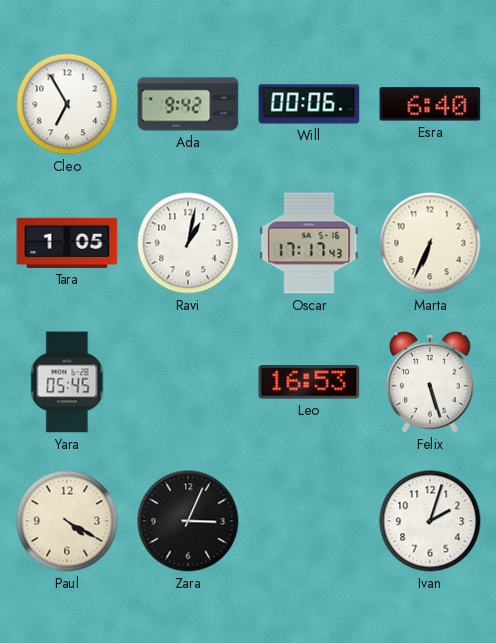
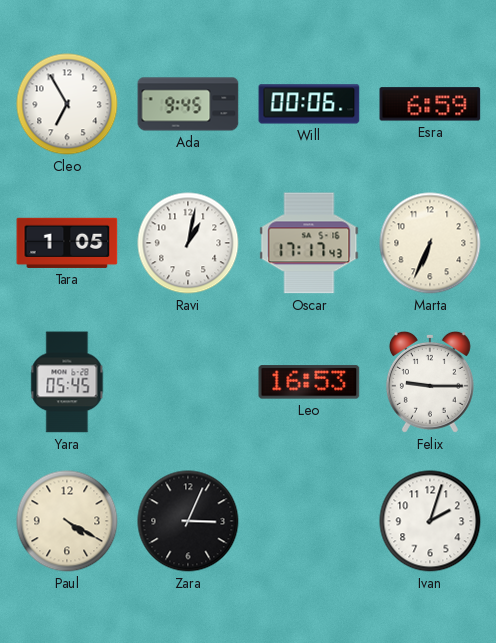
Ada: 9:42 -> 9:45 (188, 104)
Esra: 6:40 -> 6:59 (430, 104)
Felix: 5:27 -> 9:15 (430, 382)
